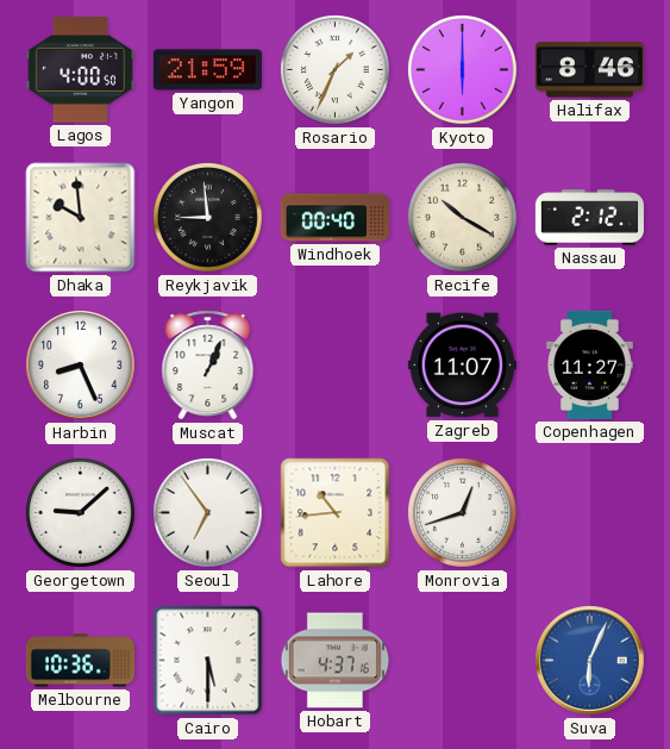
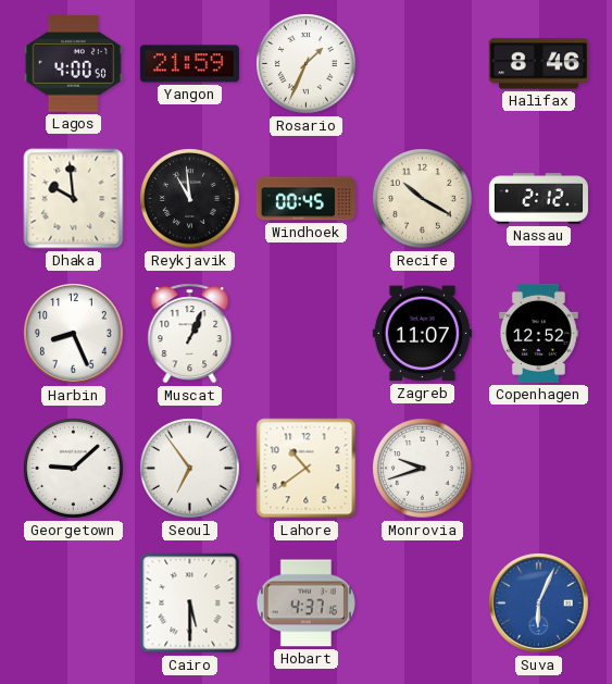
Kyoto: 6:00 -> none (463, 70)
Reykjavik: 8:59 -> 10:59 (190, 199)
Windhoek: 00:40 -> 00:45 (305, 199)
Copenhagen: 11:27 -> 12:52 (539, 333)
Lahore: 10:44 -> 10:39 (307, 469)
Monrovia: 12:42 -> 9:42 (423, 469)
Melbourne: 10:36 -> none (80, 661)
